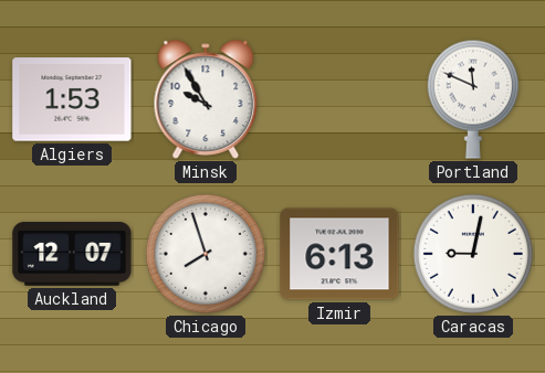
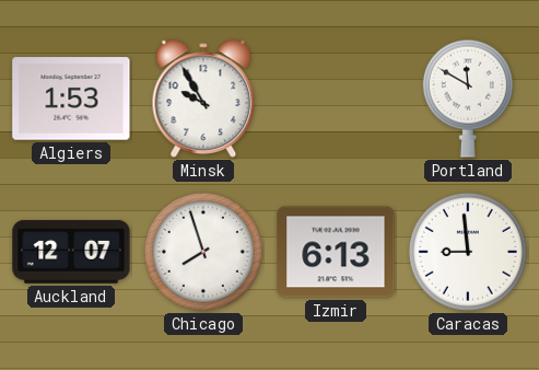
Portland: 11:49 -> 11:50 (468, 99)
Caracas: 9:02 -> 8:59 (468, 252)
